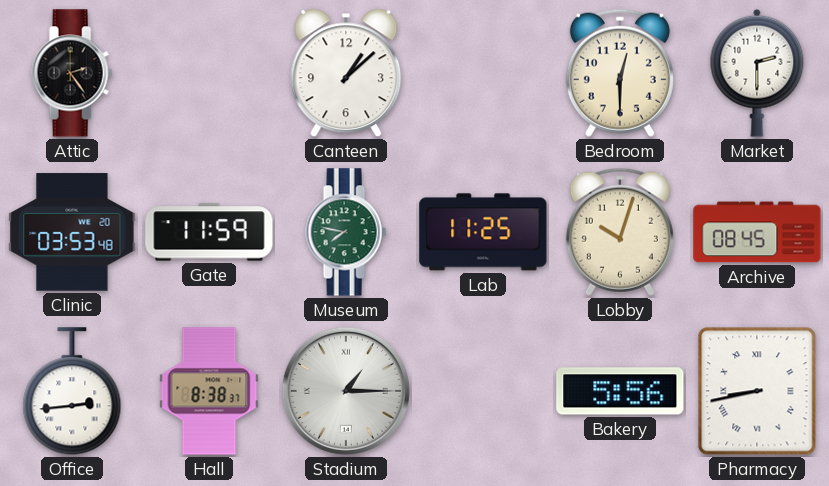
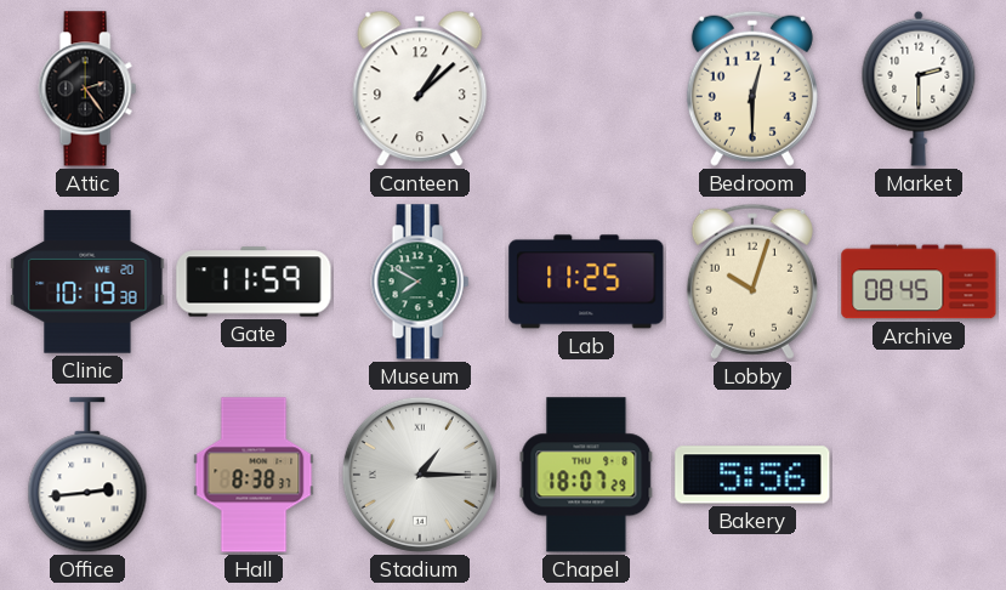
Clinic: 03:53 -> 10:19 (87, 282)
Museum: 7:47 -> 7:50 (420, 282)
Chapel: none -> 18:07 (586, 475)
Pharmacy: 8:43 -> none (757, 391)
